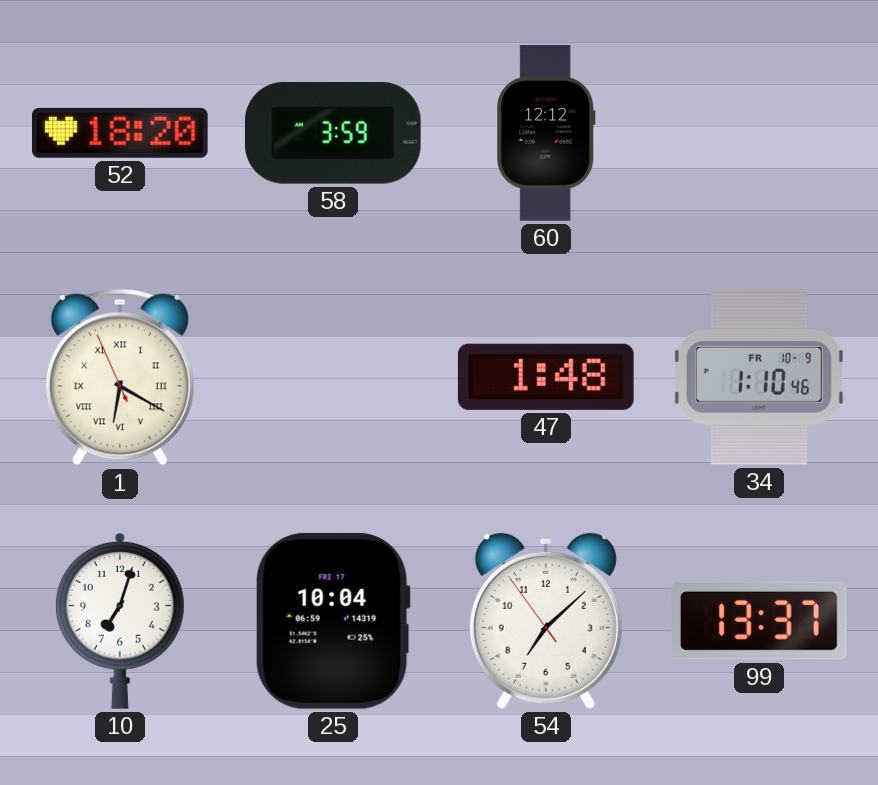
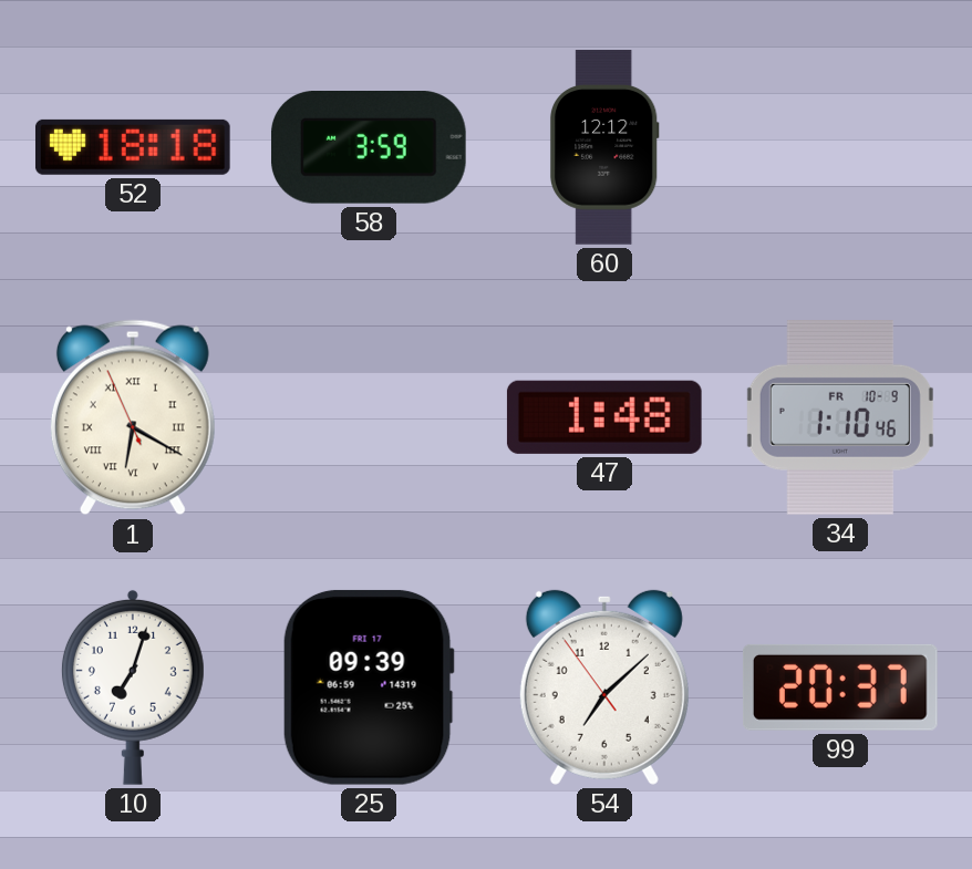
52: 18:20 -> 18:18 (133, 147)
25: 10:04 -> 09:39 (369, 687)
99: 13:37 -> 20:37 (840, 687)
